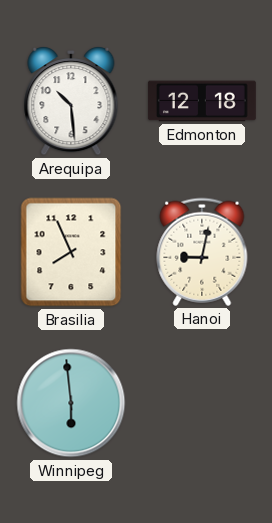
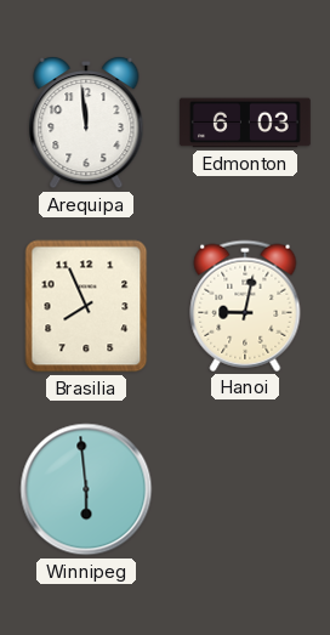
Arequipa: 10:29 -> 11:59 (86, 124)
Edmonton: 12:18 -> 6:03 (245, 123)
